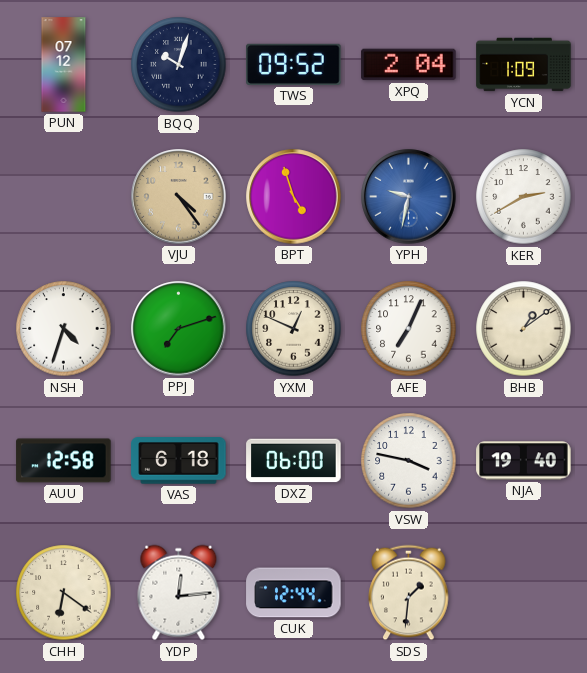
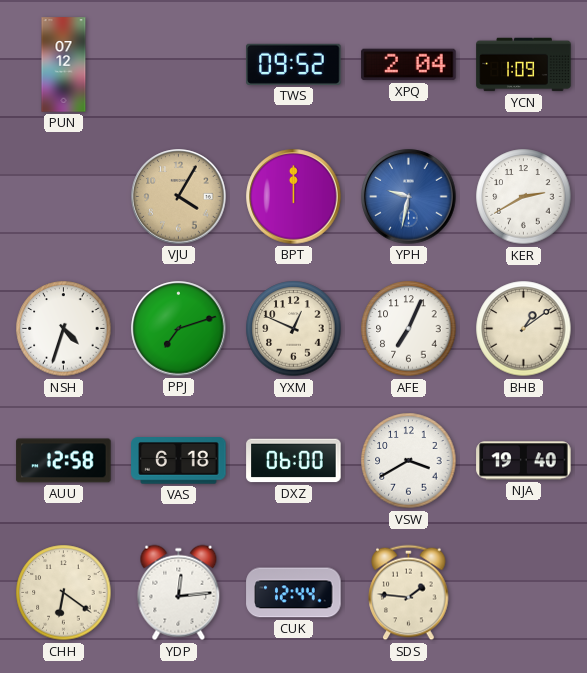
BQQ: 10:03 -> none (179, 65)
VJU: 4:24 -> 4:05 (179, 197)
BPT: 4:57 -> 12:00 (294, 197)
VSW: 3:47 -> 3:40 (409, 461)
SDS: 1:31 -> 1:46 (409, 593)
